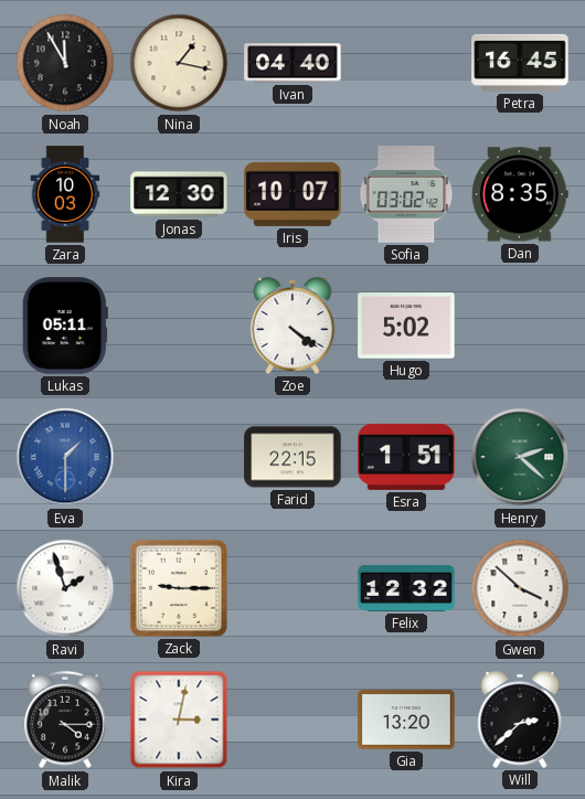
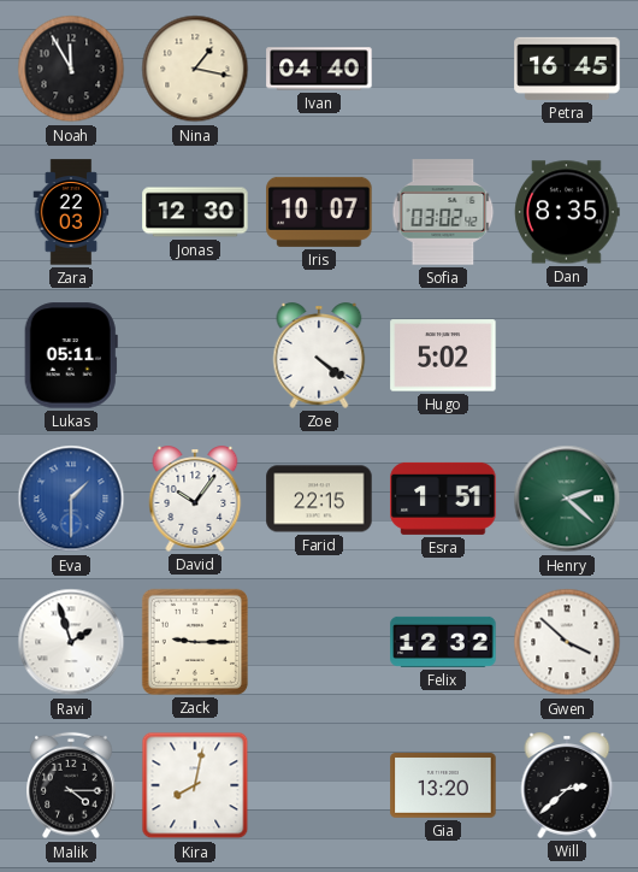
Zara: 10:03 -> 22:03 (71, 212)
David: none -> 10:06 (195, 499)
Kira: 3:02 -> 8:02 (195, 785)
